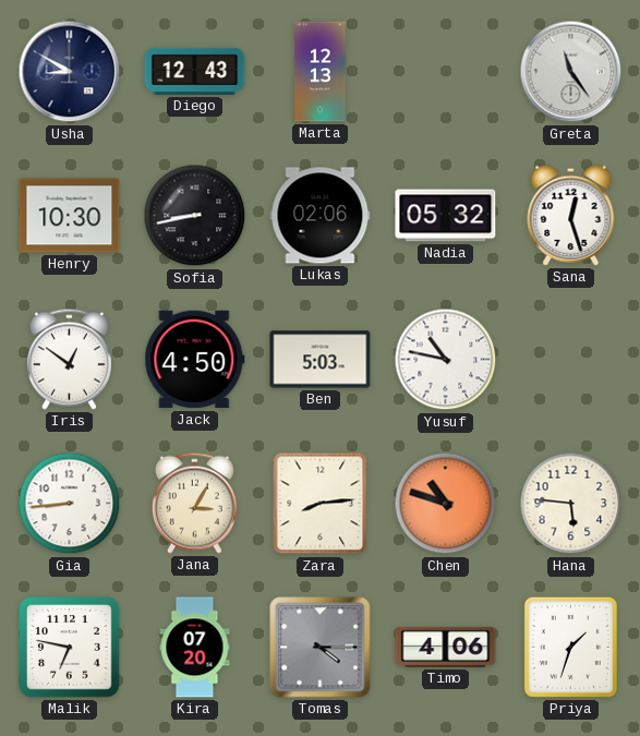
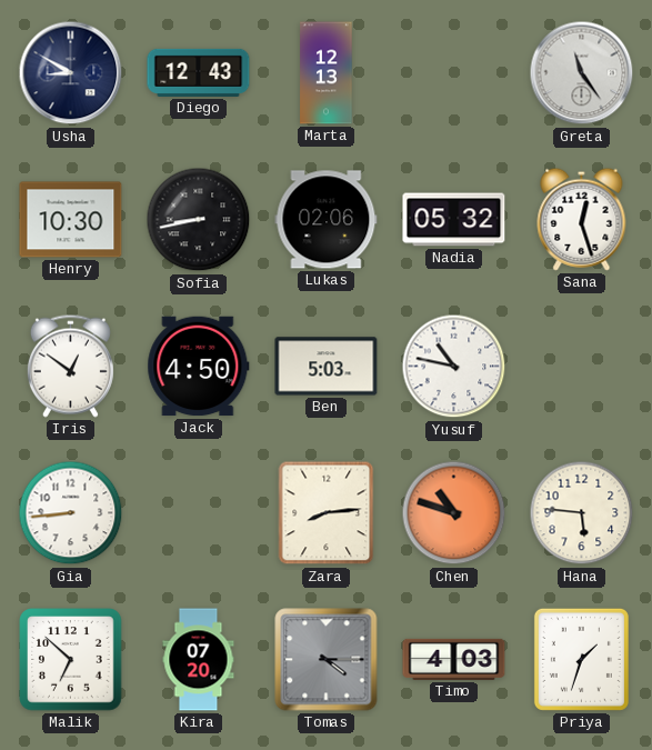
Jana: 3:05 -> none (194, 503)
Malik: 6:47 -> 6:52 (71, 660)
Timo: 4:06 -> 4:03 (454, 659)
